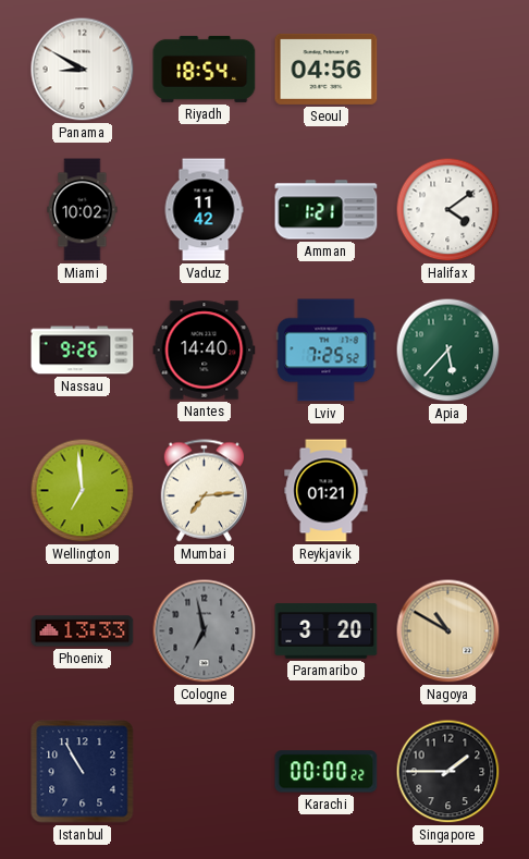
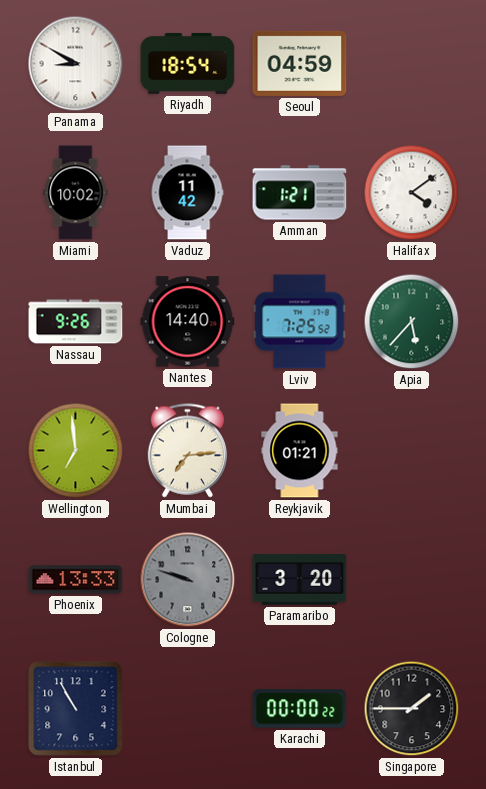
Seoul: 04:56 -> 04:59 (300, 63)
Cologne: 6:58 -> 9:48 (188, 580)
Nagoya: 10:50 -> none (448, 631)
